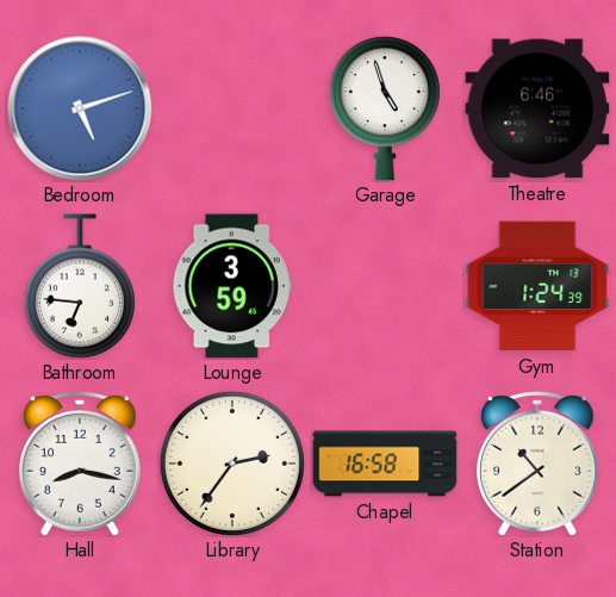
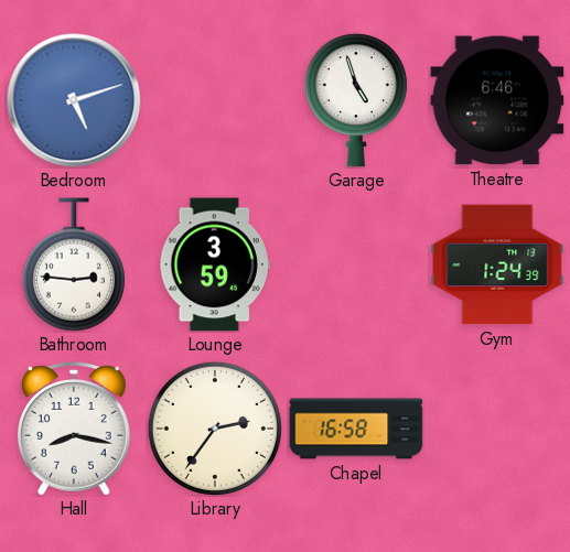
Bathroom: 6:46 -> 2:46 (74, 264)
Station: 10:39 -> none (537, 465)
